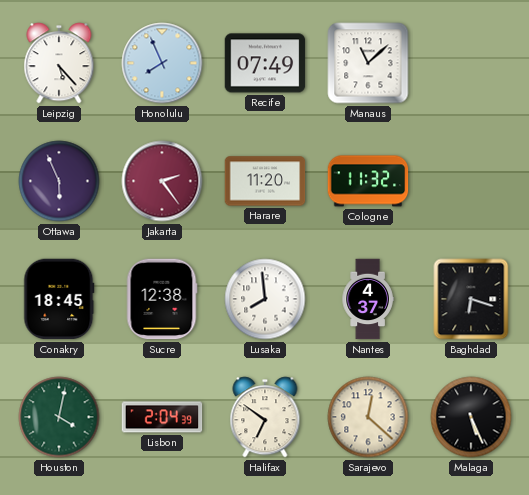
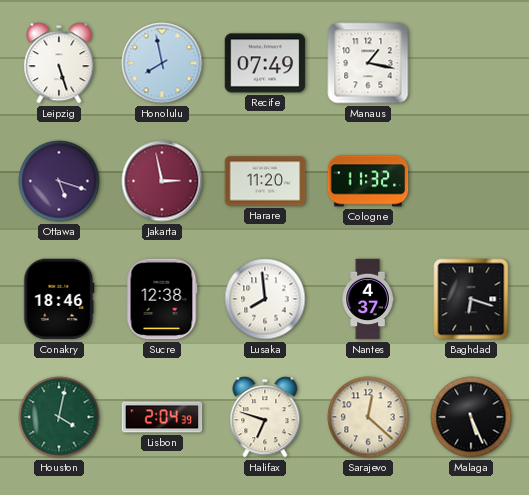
Leipzig: 5:23 -> 5:27 (59, 63)
Honolulu: 7:56 -> 7:58 (162, 63)
Manaus: 11:08 -> 1:17 (368, 63)
Ottawa: 5:56 -> 5:18 (59, 181)
Jakarta: 2:24 -> 2:58 (162, 181)
Conakry: 18:45 -> 18:46 (59, 299)
Halifax: 6:51 -> 6:48 (265, 417)
